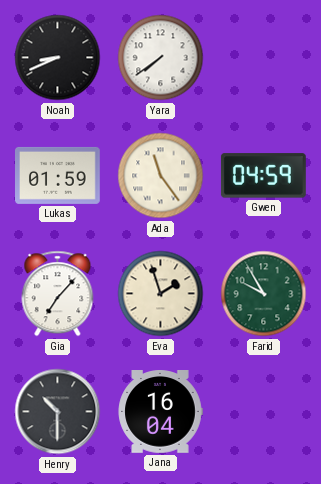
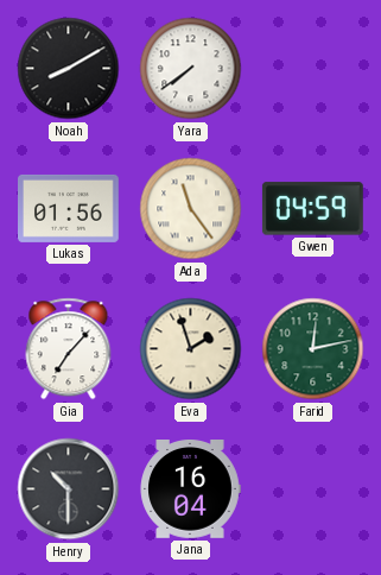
Noah: 8:41 -> 8:10 (69, 69)
Lukas: 01:59 -> 01:56 (69, 208)
Farid: 9:55 -> 12:13 (313, 349)
